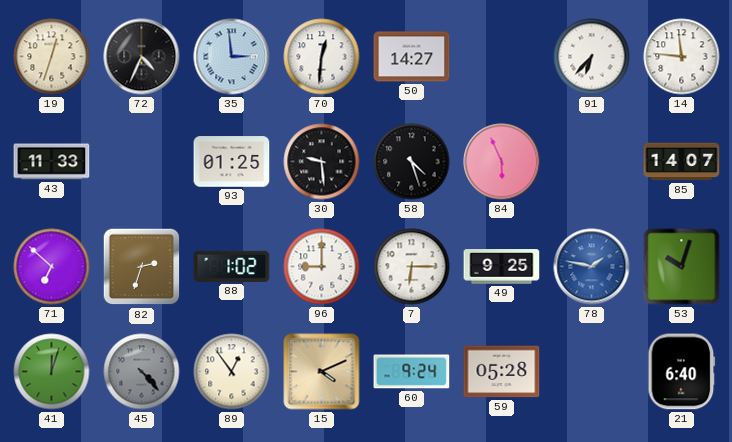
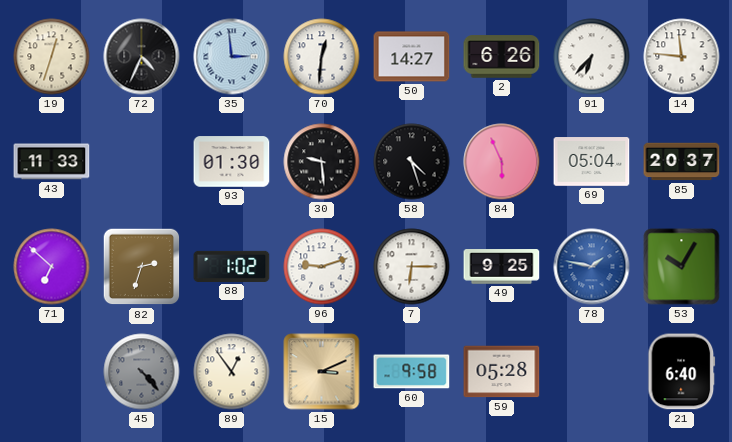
2: none -> 6:26 (502, 57)
93: 01:25 -> 01:30 (232, 162)
69: none -> 05:04 (592, 162)
85: 14:07 -> 20:37 (682, 162)
96: 9:00 -> 9:12 (322, 267)
53: 10:03 -> 10:05 (682, 267)
41: 12:03 -> none (52, 372)
15: 4:11 -> 3:11 (322, 372)
60: 9:24 -> 9:58 (412, 372)
